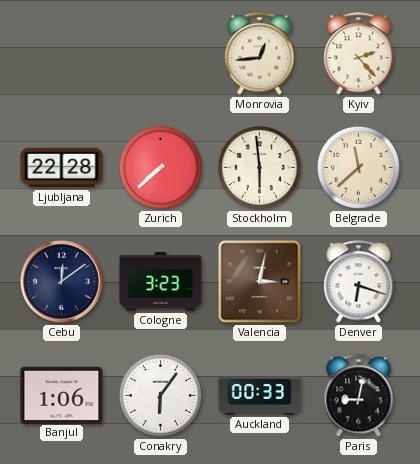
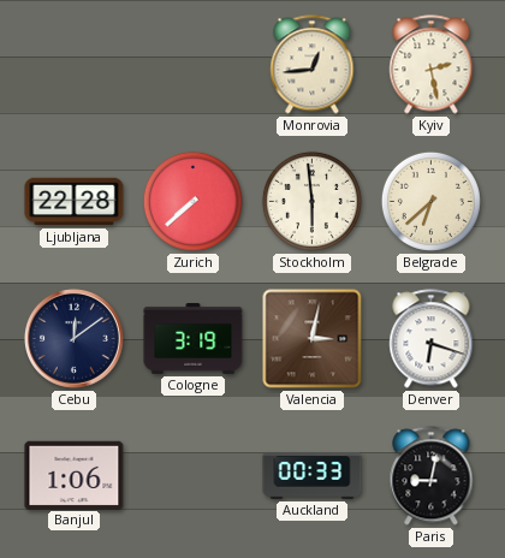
Kyiv: 2:23 -> 2:28 (432, 65)
Belgrade: 11:38 -> 6:38 (430, 201)
Cologne: 3:23 -> 3:19 (194, 339)
Conakry: 6:06 -> none (160, 395)
